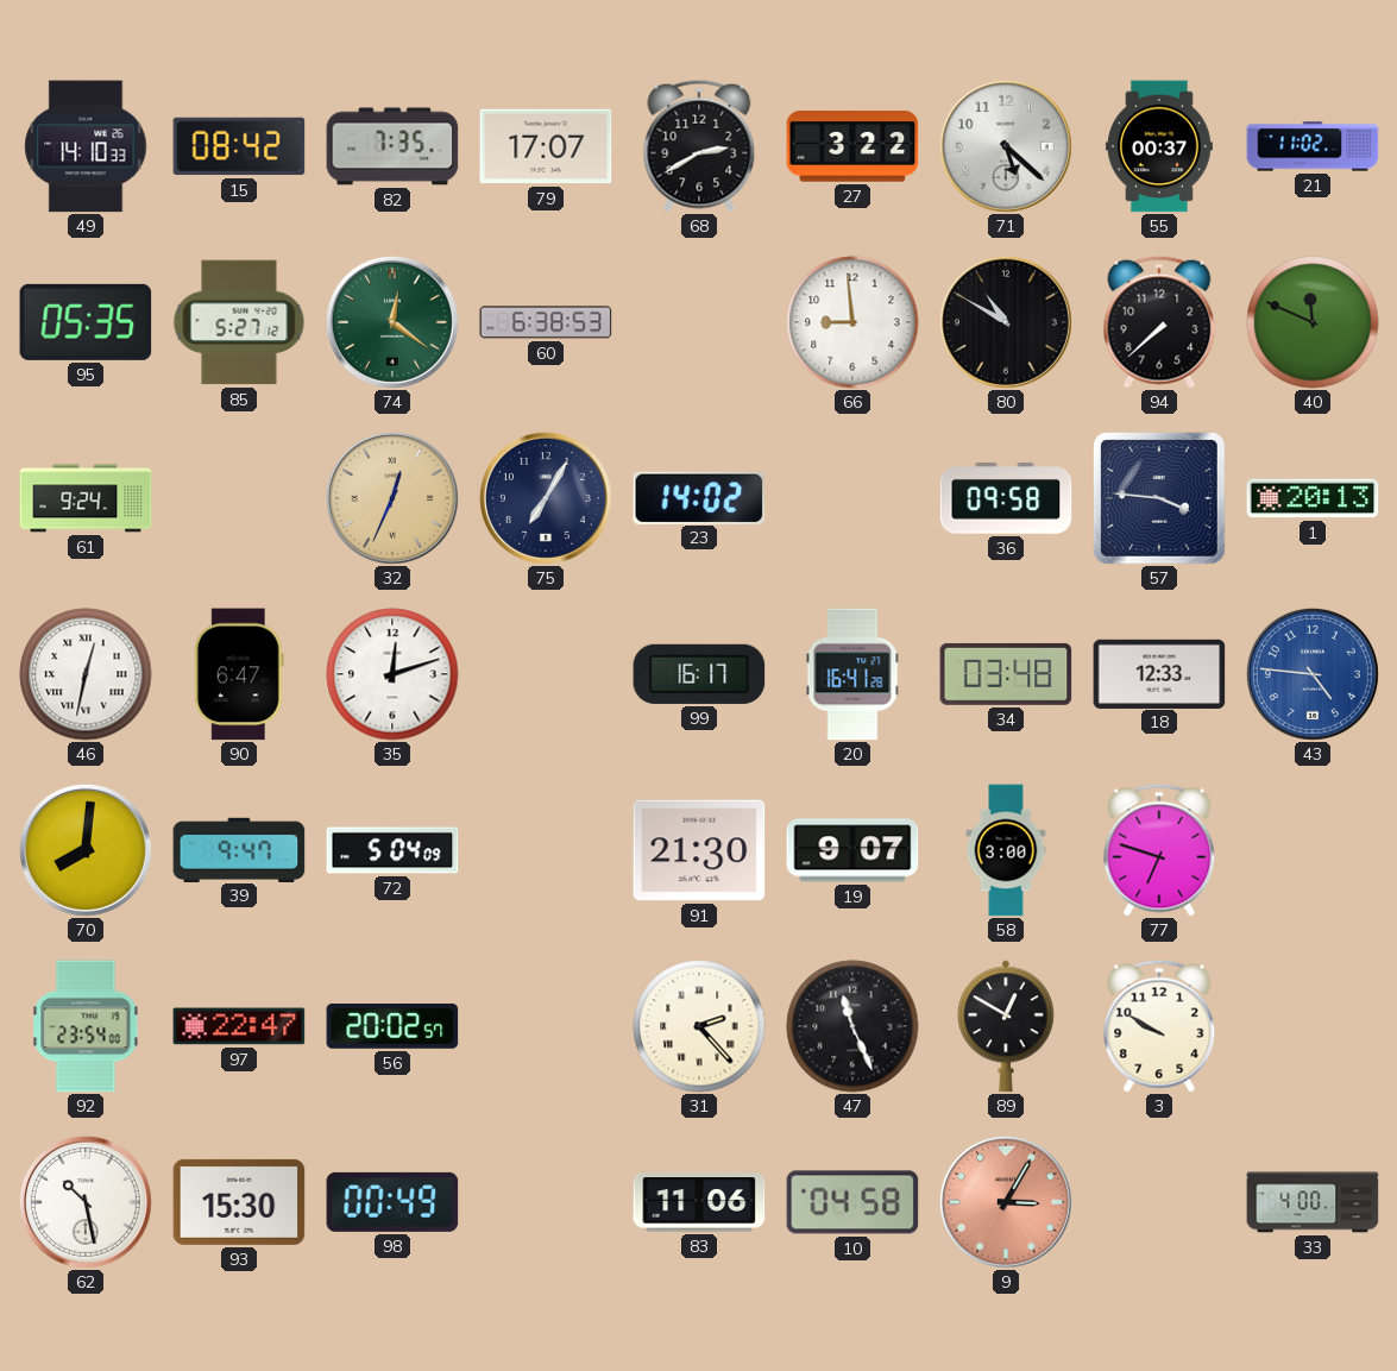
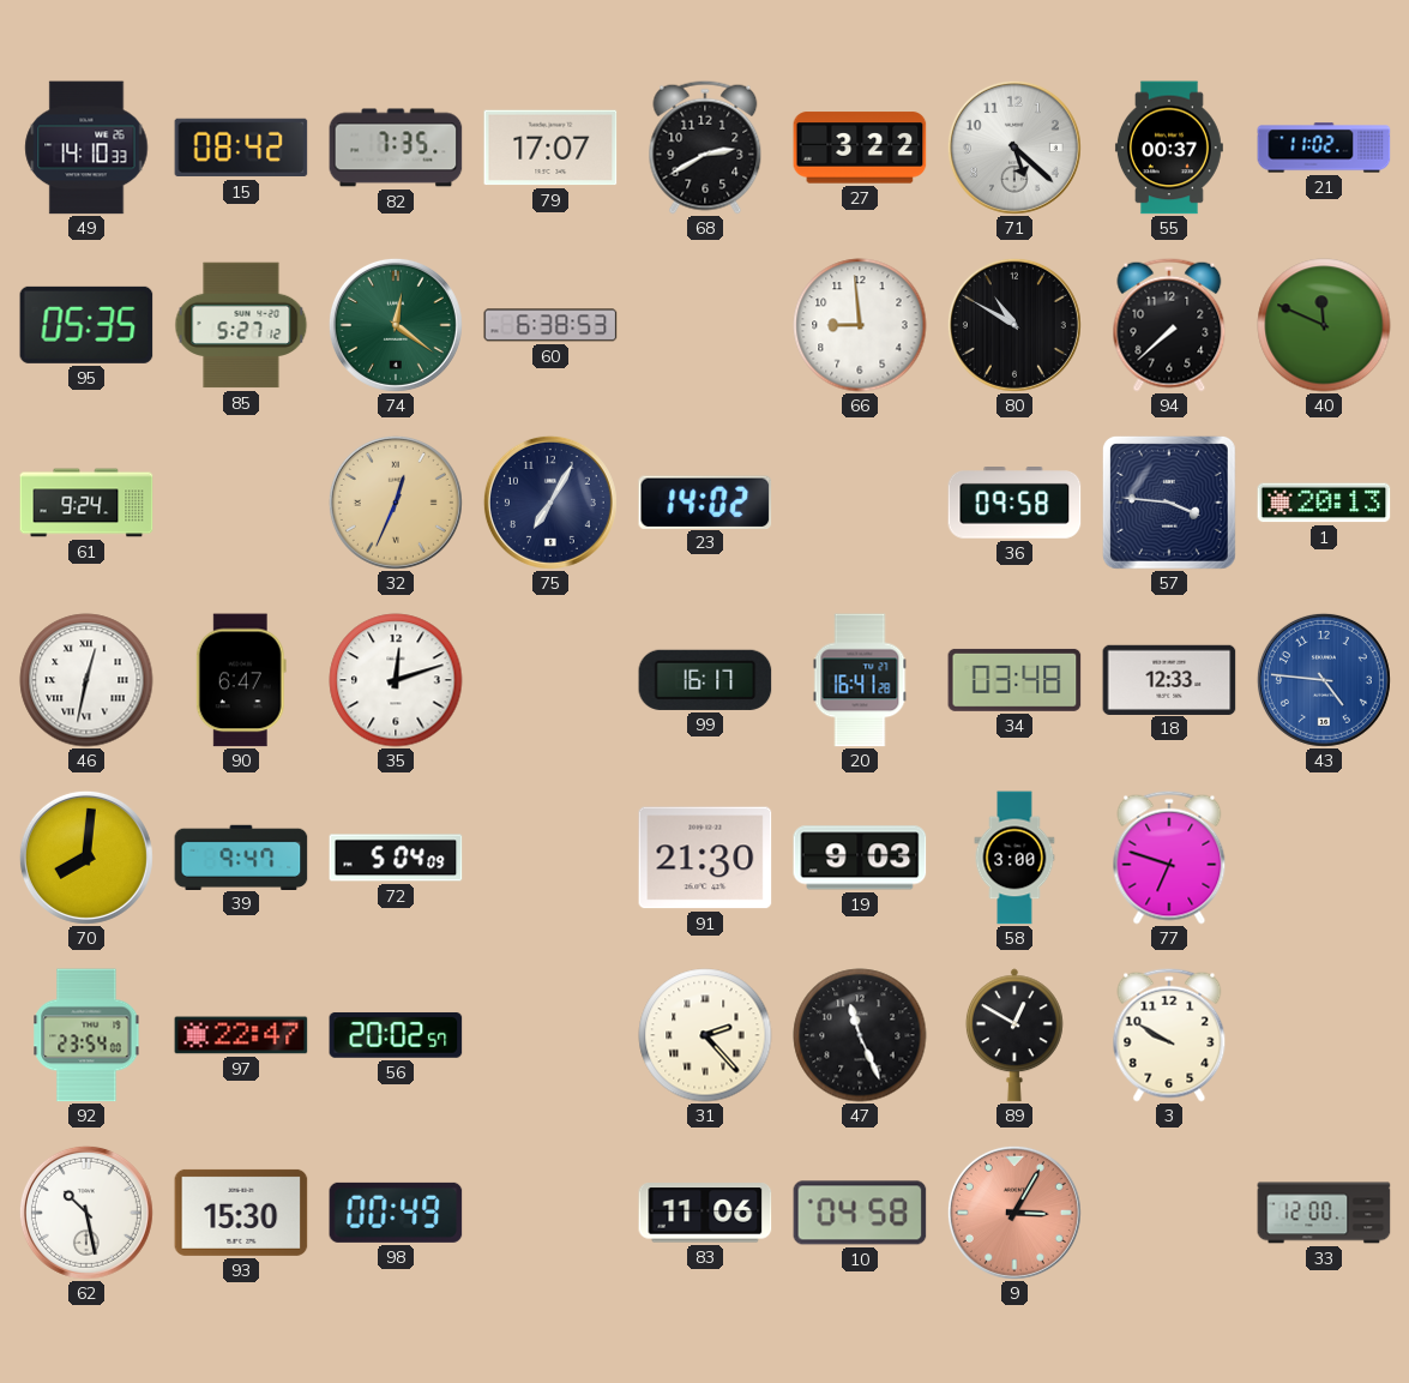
19: 9:07 -> 9:03 (860, 858)
33: 4:00 -> 12:00 (1324, 1213)
